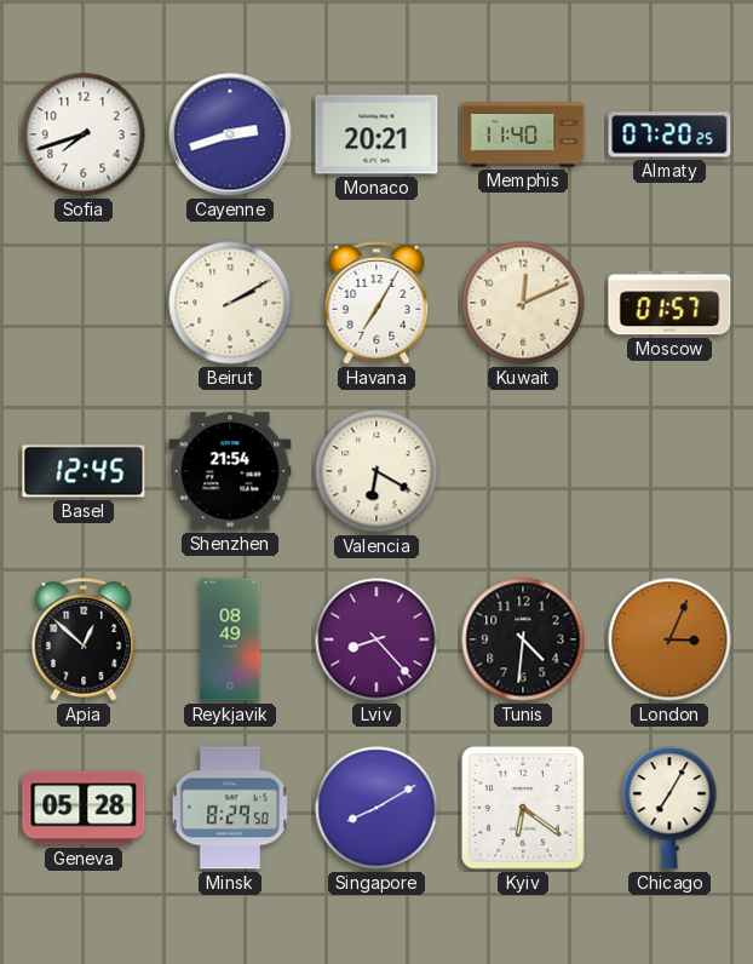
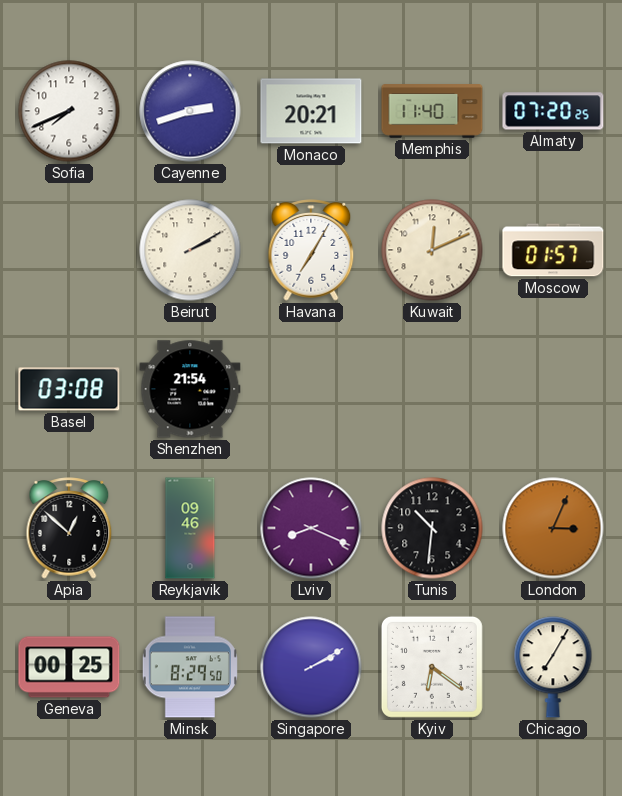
Sofia: 7:42 -> 7:41 (69, 111)
Basel: 12:45 -> 03:08 (69, 389)
Valencia: 6:20 -> none (376, 471)
Reykjavik: 08:49 -> 09:46 (190, 528)
Lviv: 8:23 -> 8:19 (311, 528)
Tunis: 4:31 -> 10:31 (432, 528)
Geneva: 05:28 -> 00:25 (69, 667)
Singapore: 8:10 -> 2:10 (311, 667)
